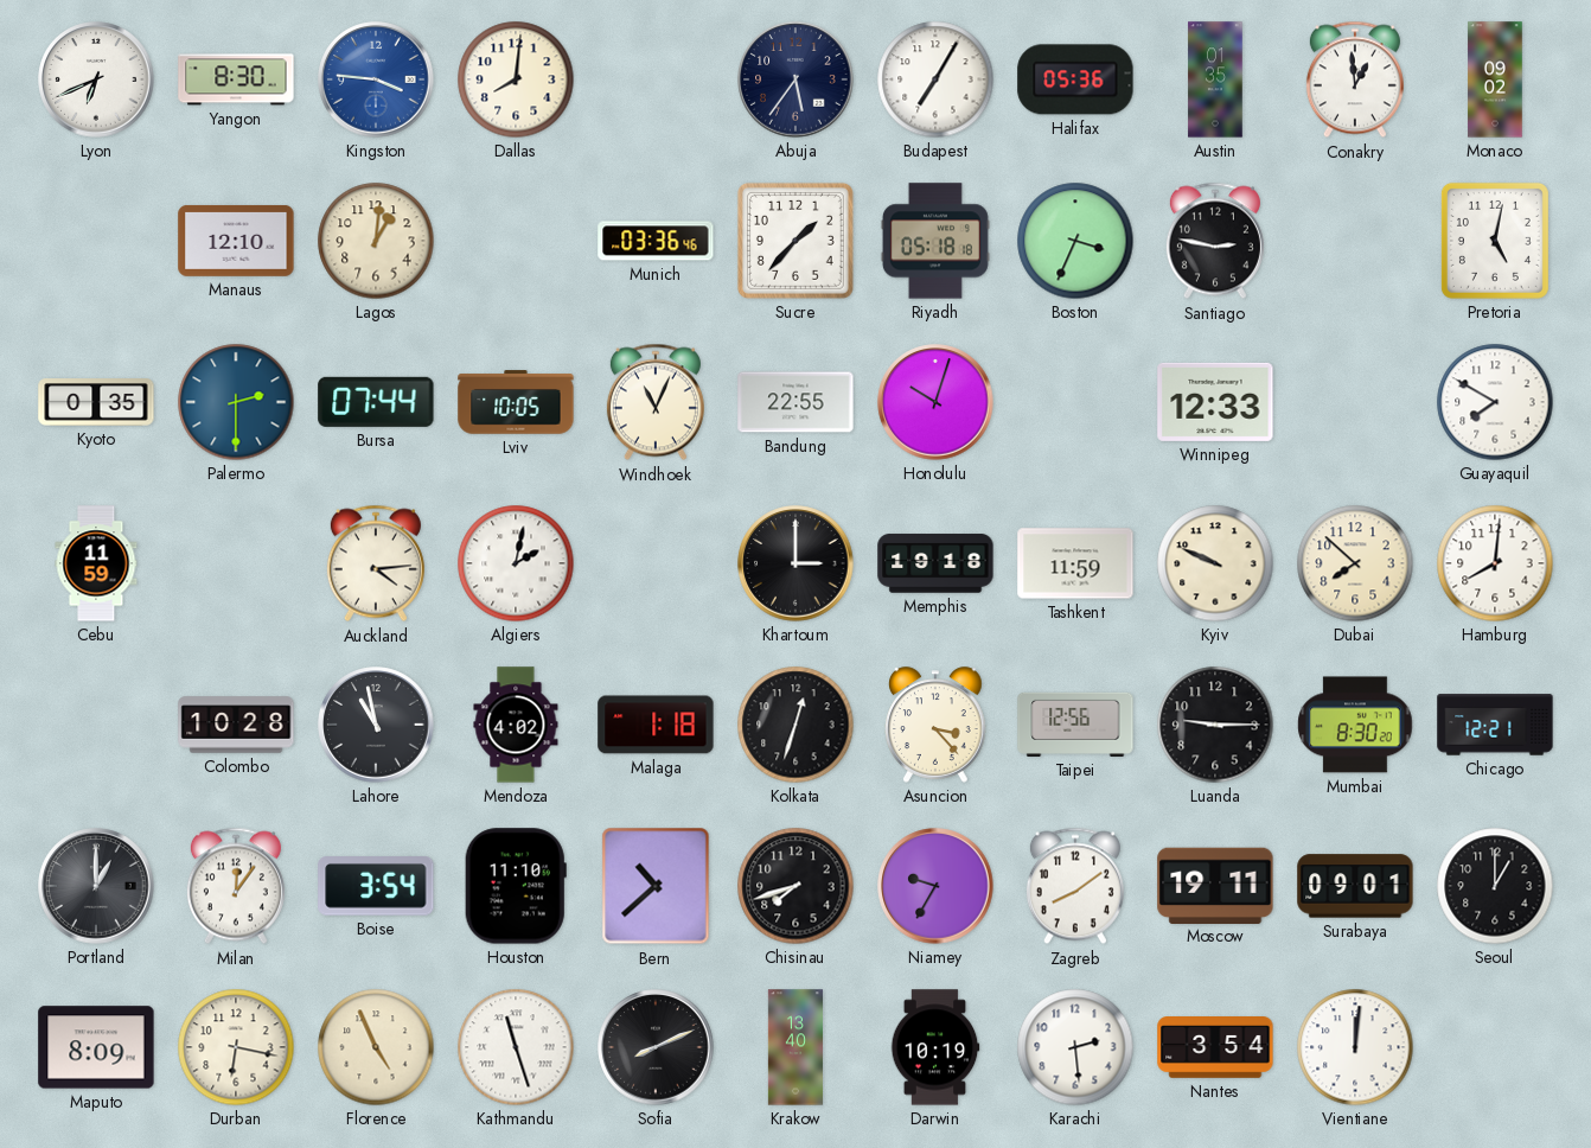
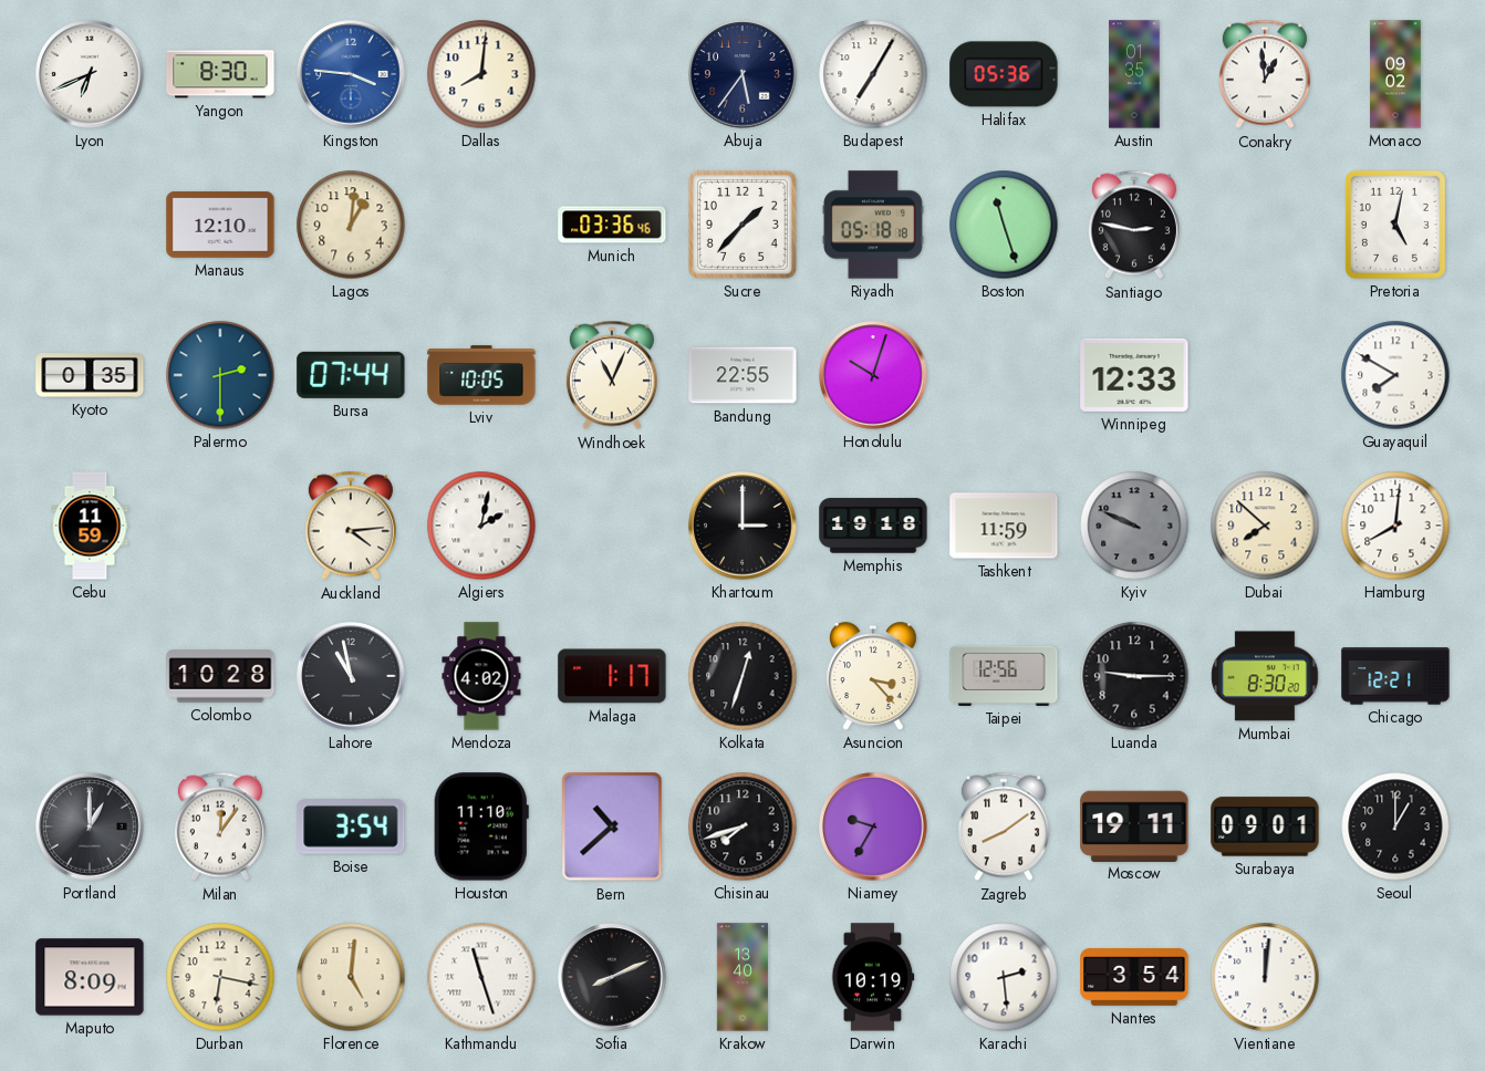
Boston: 3:34 -> 11:27 (1004, 225)
Kyiv dial: cream -> grey (1134, 526)
Malaga: 1:18 -> 1:17 (612, 676)
Florence: 4:56 -> 5:01 (351, 977)
